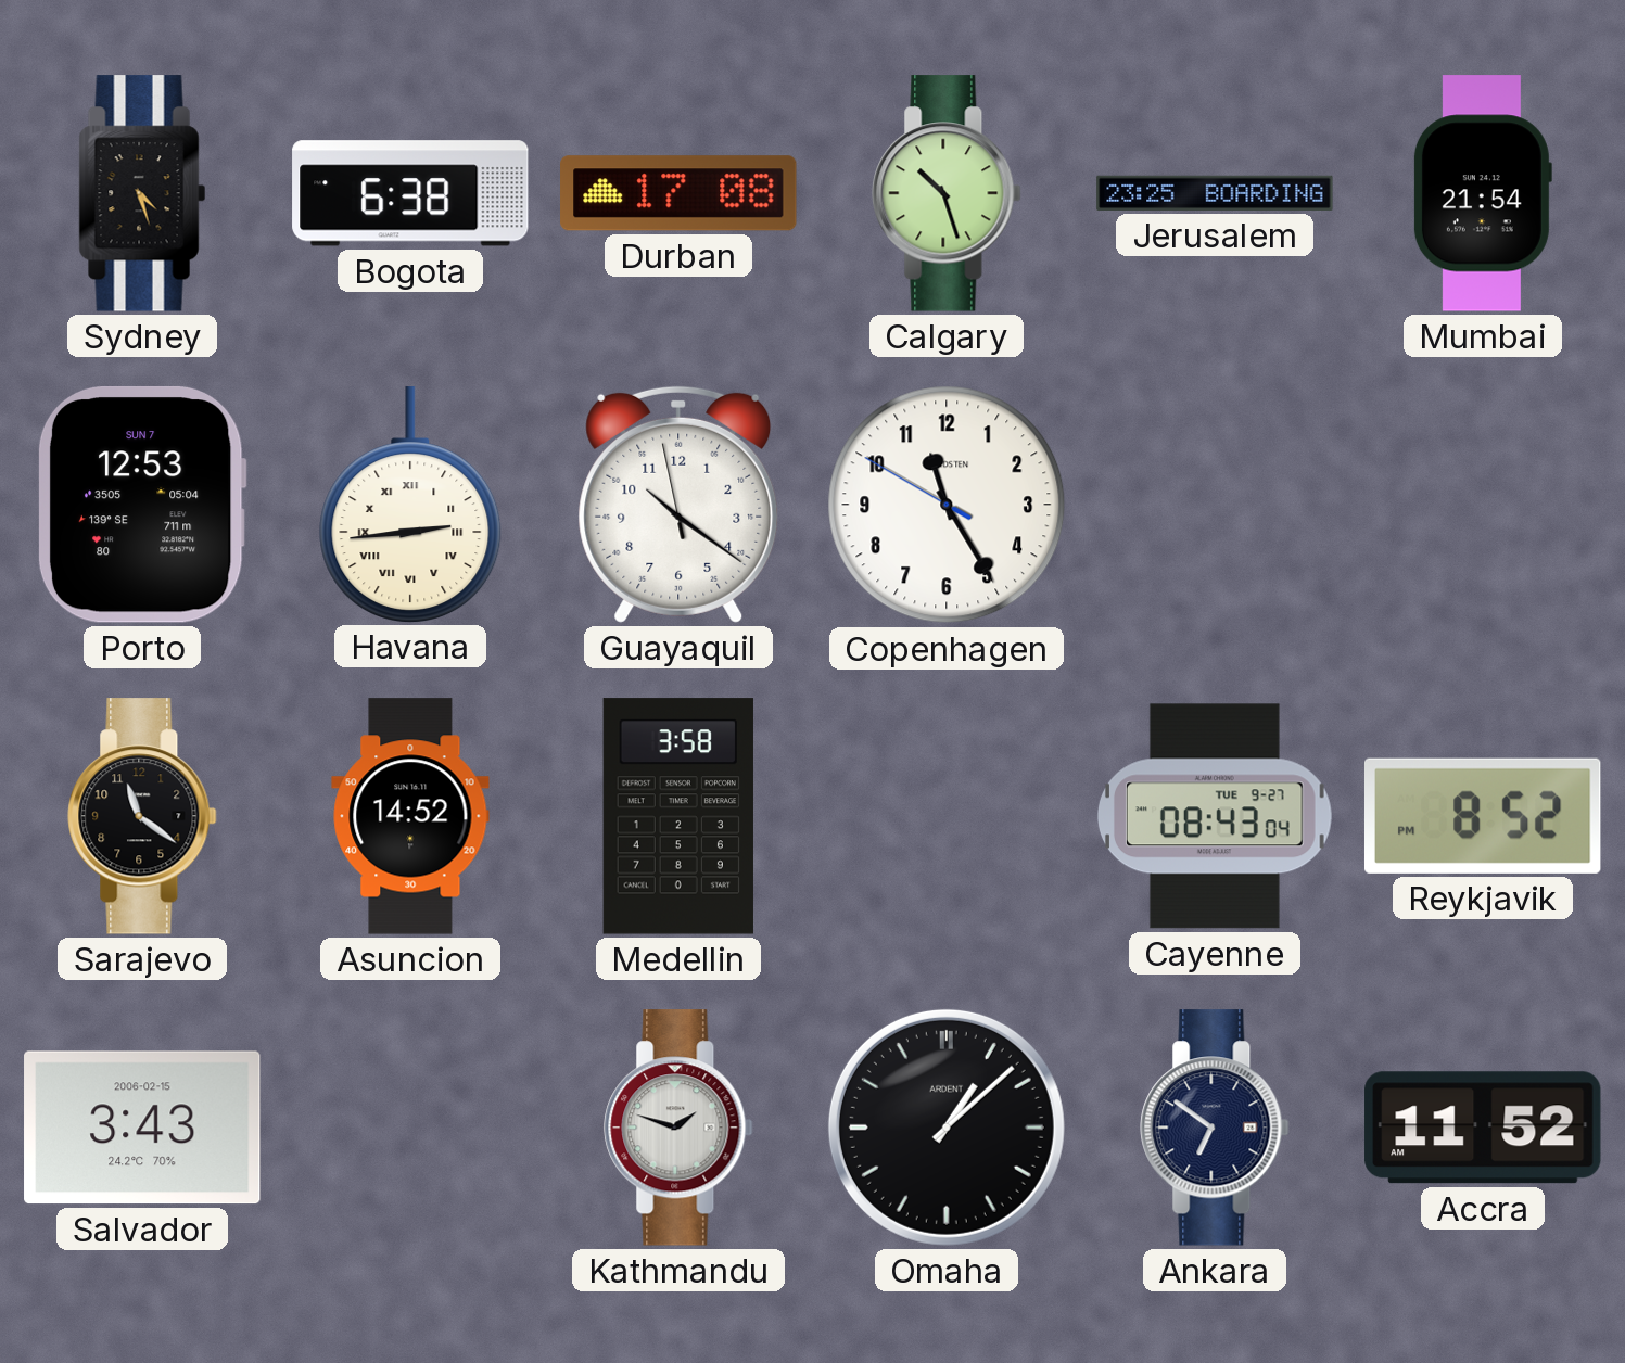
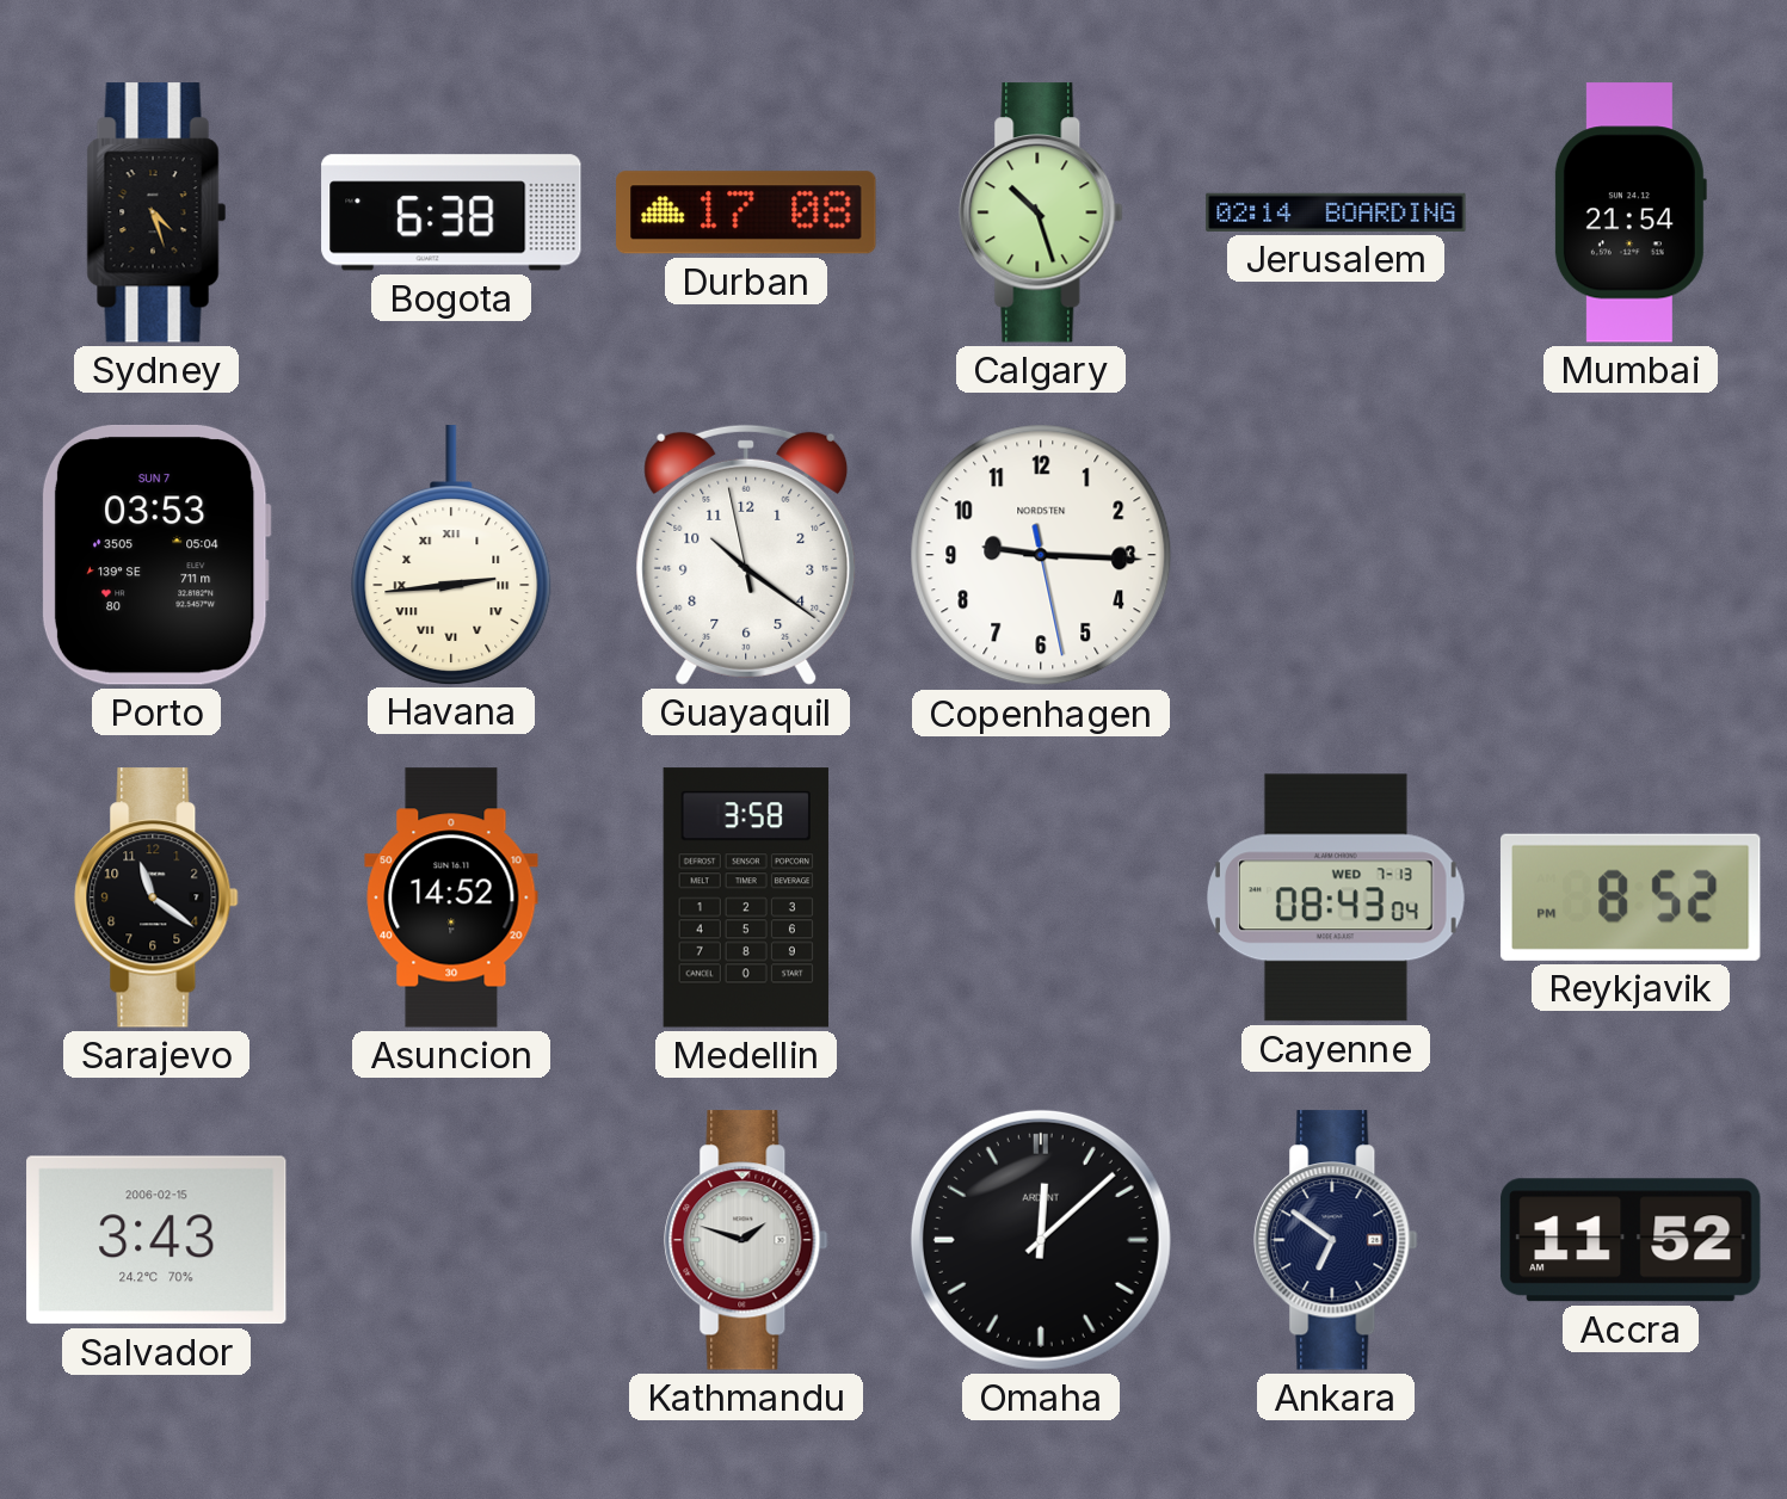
Jerusalem: 23:25 -> 02:14 (1336, 212)
Porto: 12:53 -> 03:53 (156, 555)
Copenhagen: 11:24 -> 9:15 (1041, 555)
Cayenne date: TUE 9-27 -> WED 7-13 (1336, 897)
Omaha: 1:08 -> 12:08 (1041, 1240)
